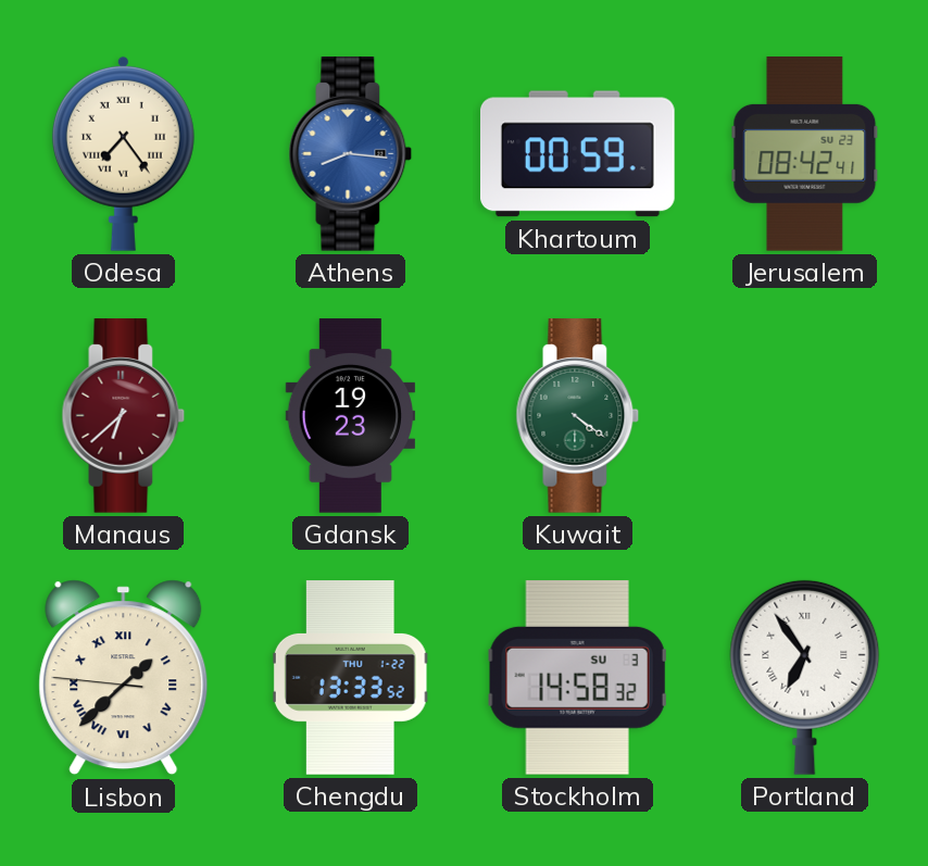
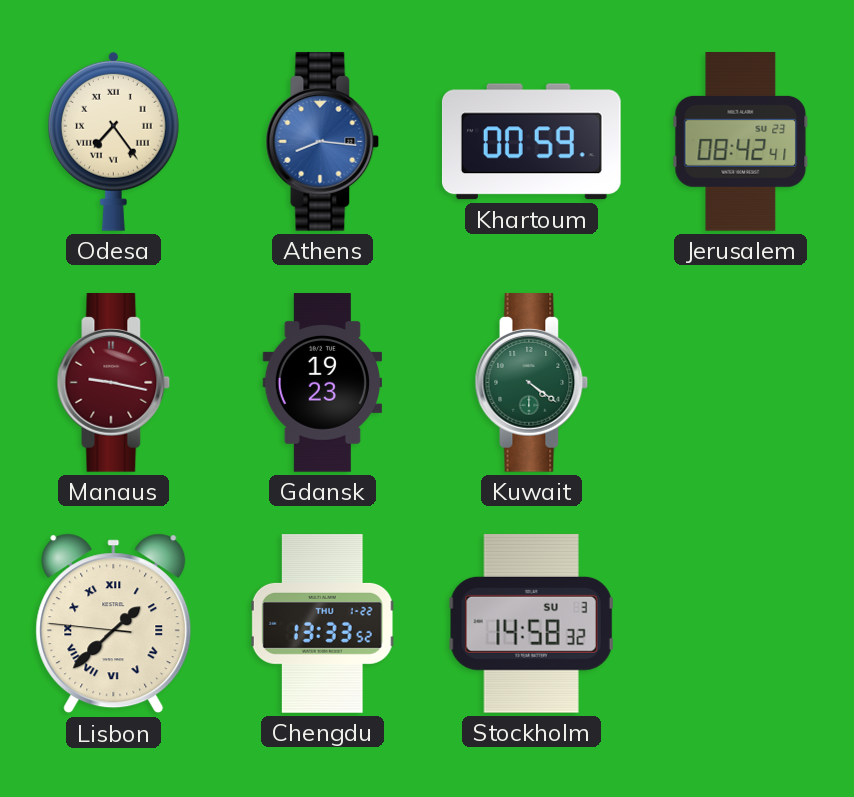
Manaus: 6:38 -> 9:17 (114, 383)
Portland: 6:54 -> none (805, 677)
